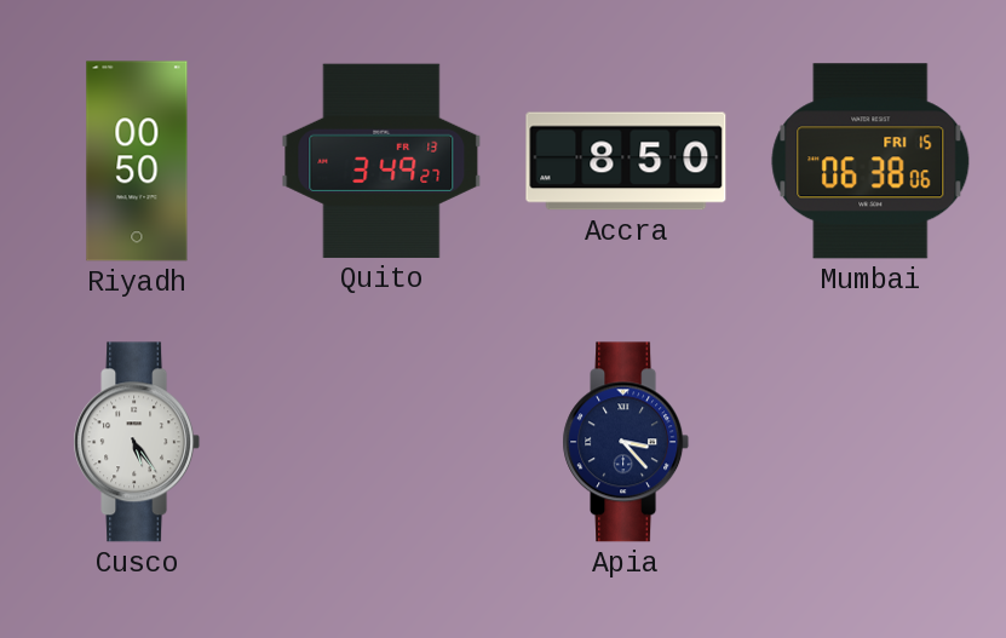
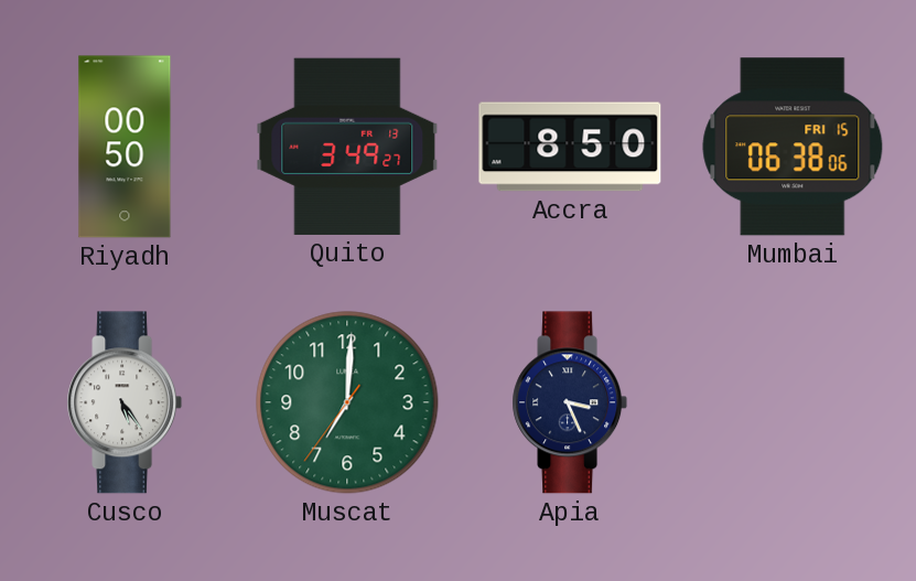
Muscat: none -> 7:00 (347, 402)
Apia: 3:23 -> 3:26 (570, 402)
